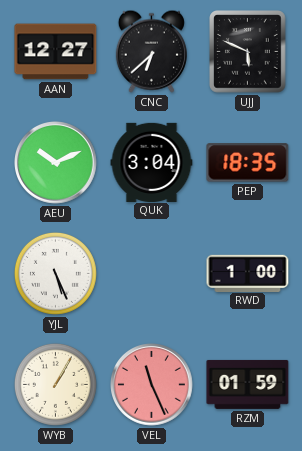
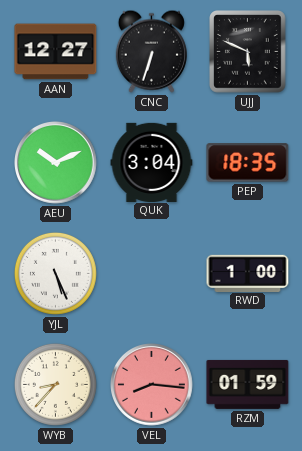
CNC: 6:38 -> 6:33 (151, 51)
WYB: 1:05 -> 8:37 (55, 384)
VEL: 11:26 -> 8:16 (152, 385)
